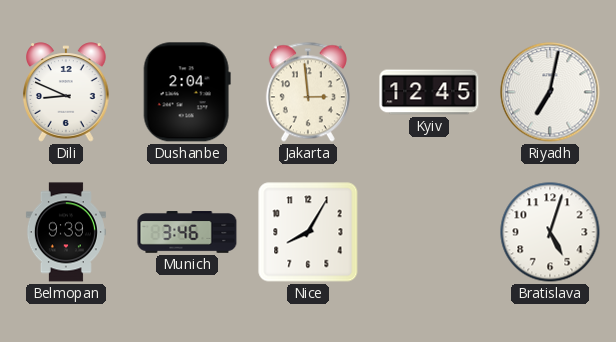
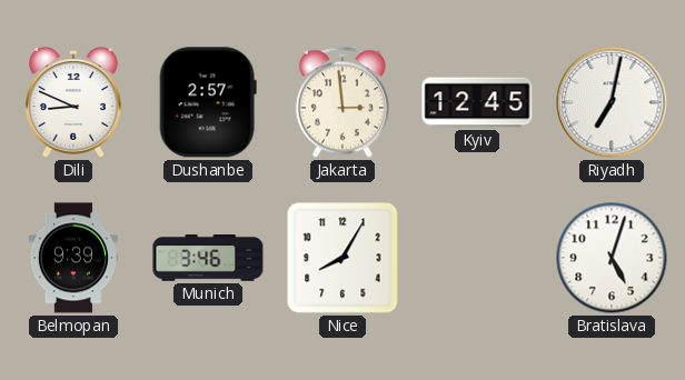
Dushanbe: 2:04 -> 2:57 (208, 102)
